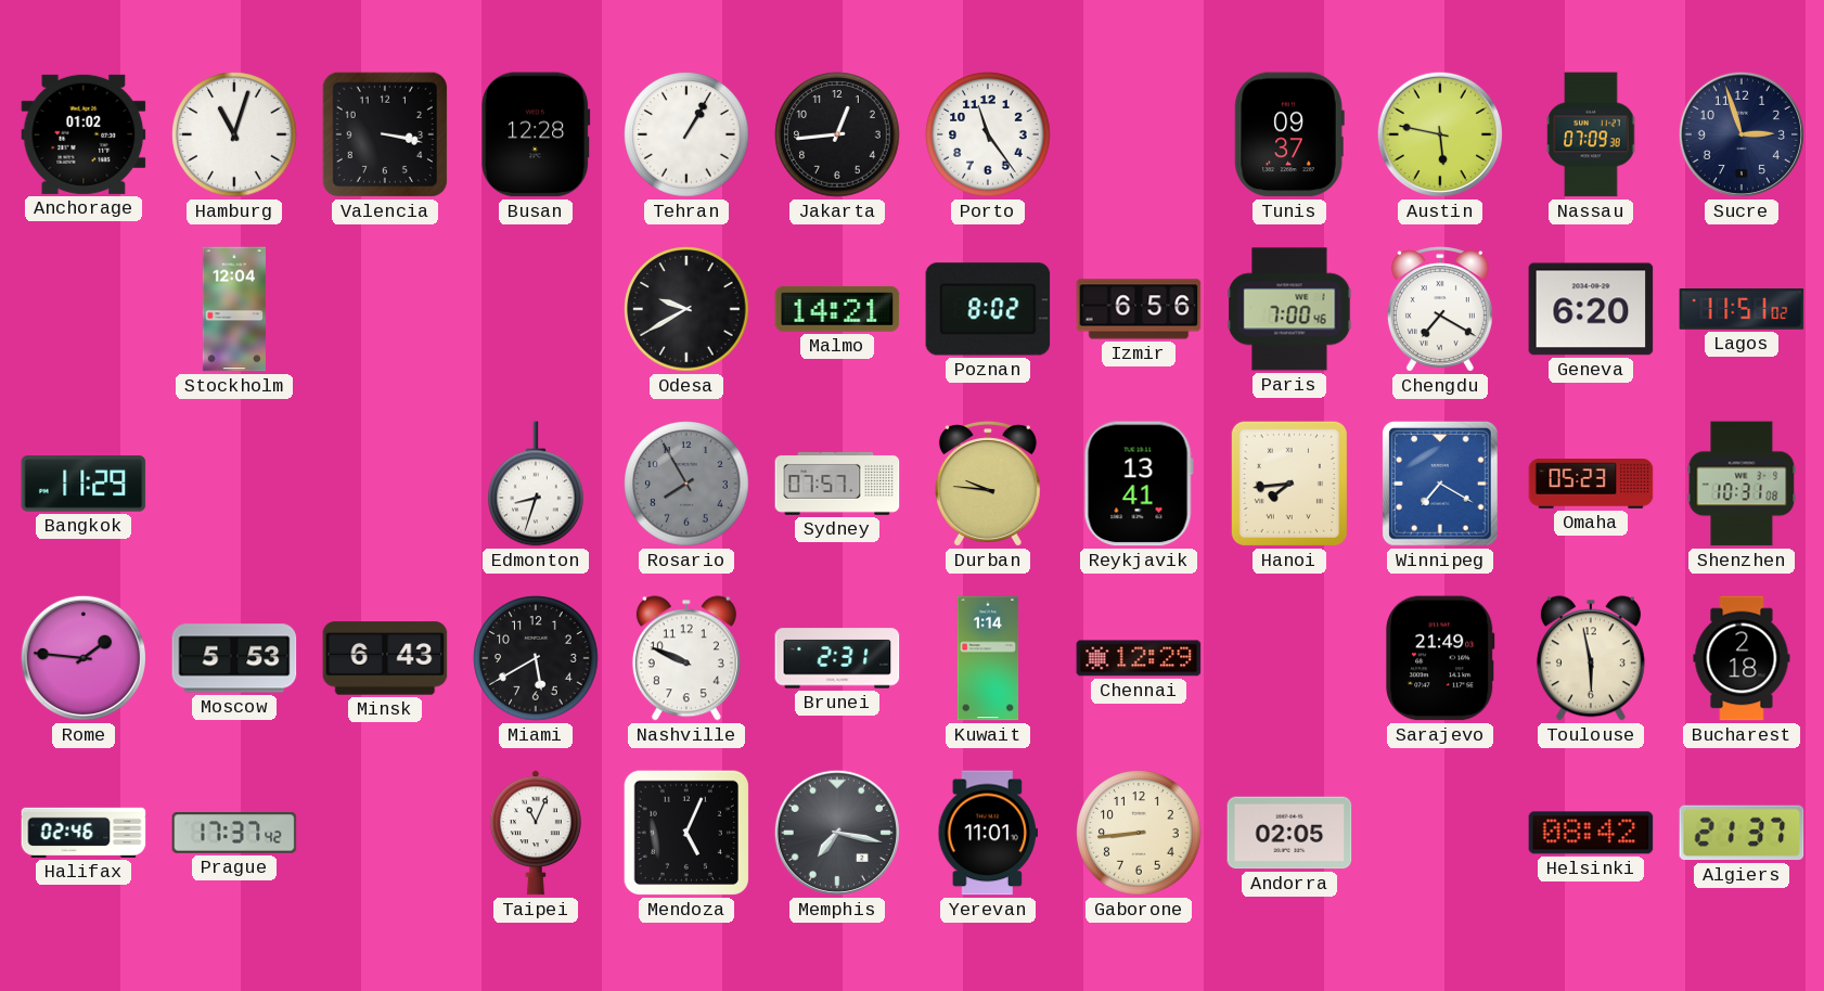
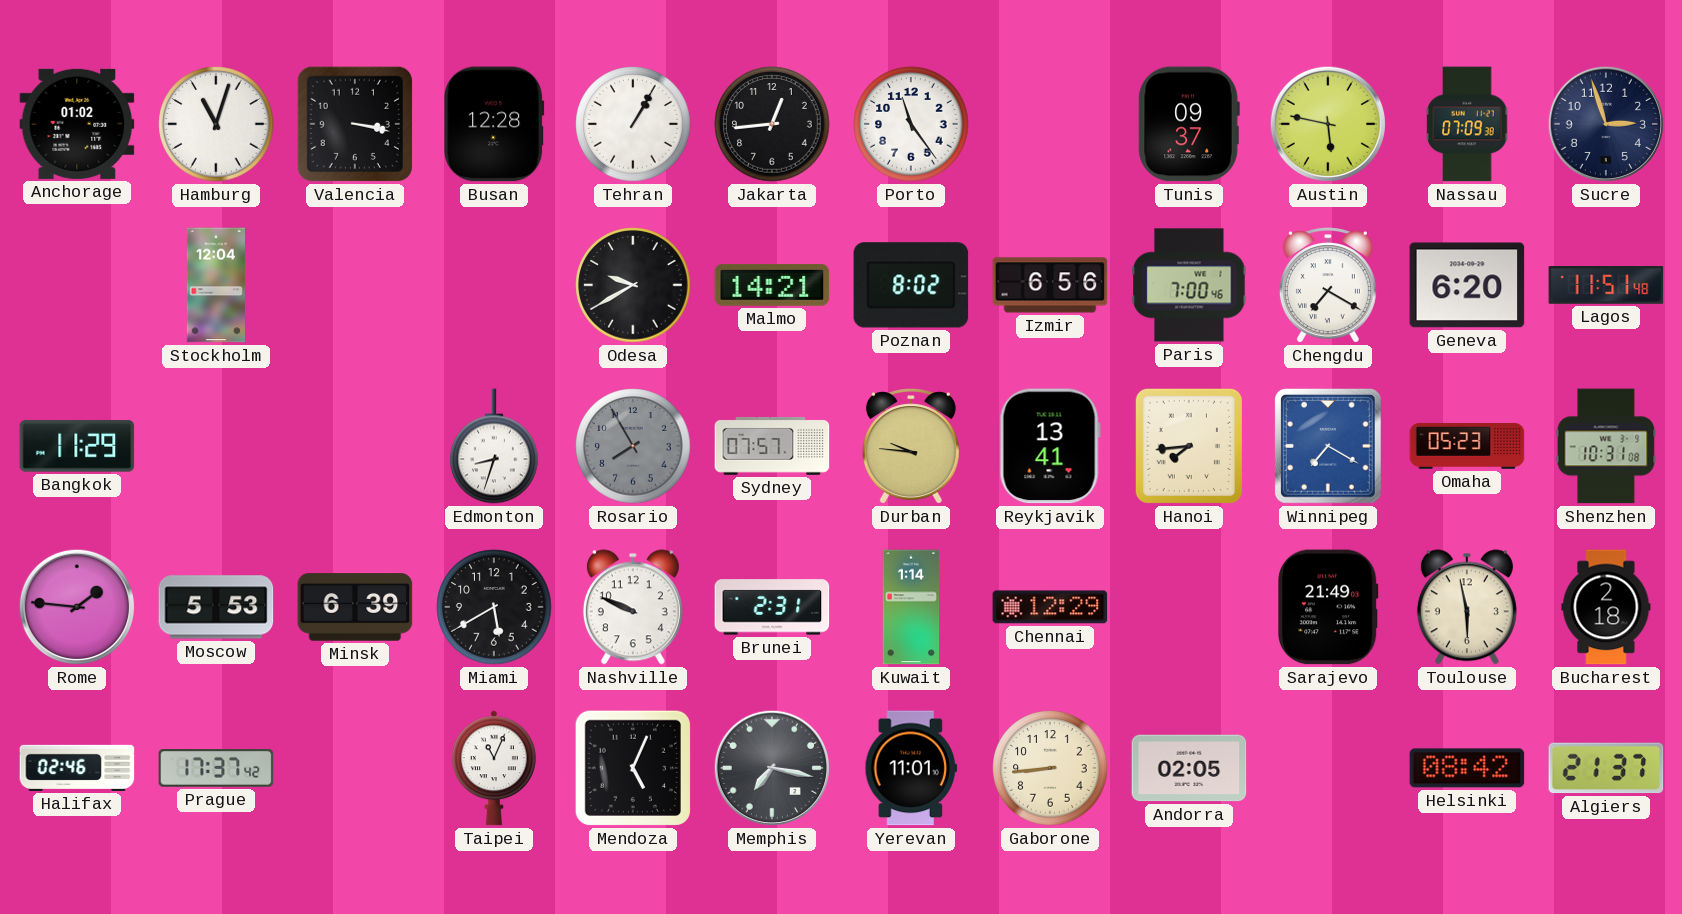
Lagos: 11:51:02 -> 11:51:48 (1606, 285)
Minsk: 6:43 -> 6:39 (355, 607)
